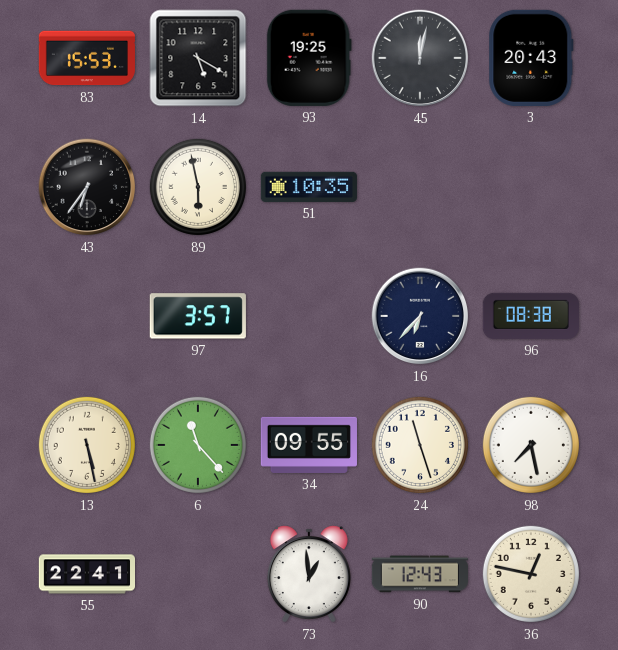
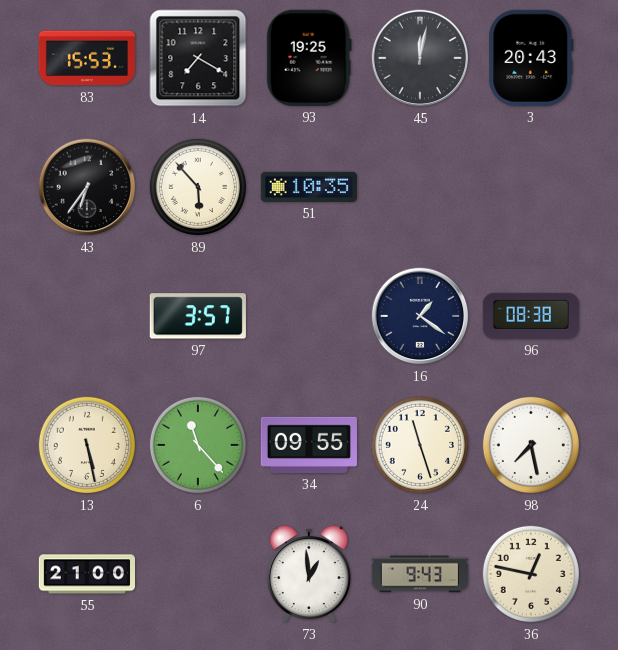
14: 5:20 -> 7:20 (198, 58)
89: 5:58 -> 5:53 (198, 187)
16: 6:37 -> 1:21 (420, 316)
55: 22:41 -> 21:00 (86, 574)
90: 12:43 -> 9:43 (420, 574)
